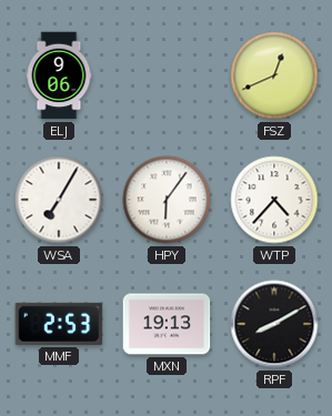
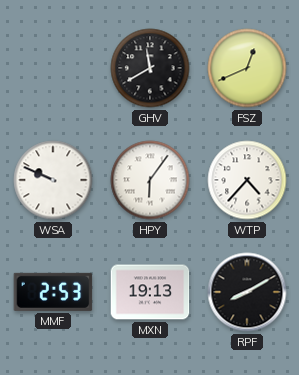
ELJ: 9:06 -> none (59, 75)
GHV: none -> 11:40 (150, 68)
WSA: 7:05 -> 9:49 (53, 180)
